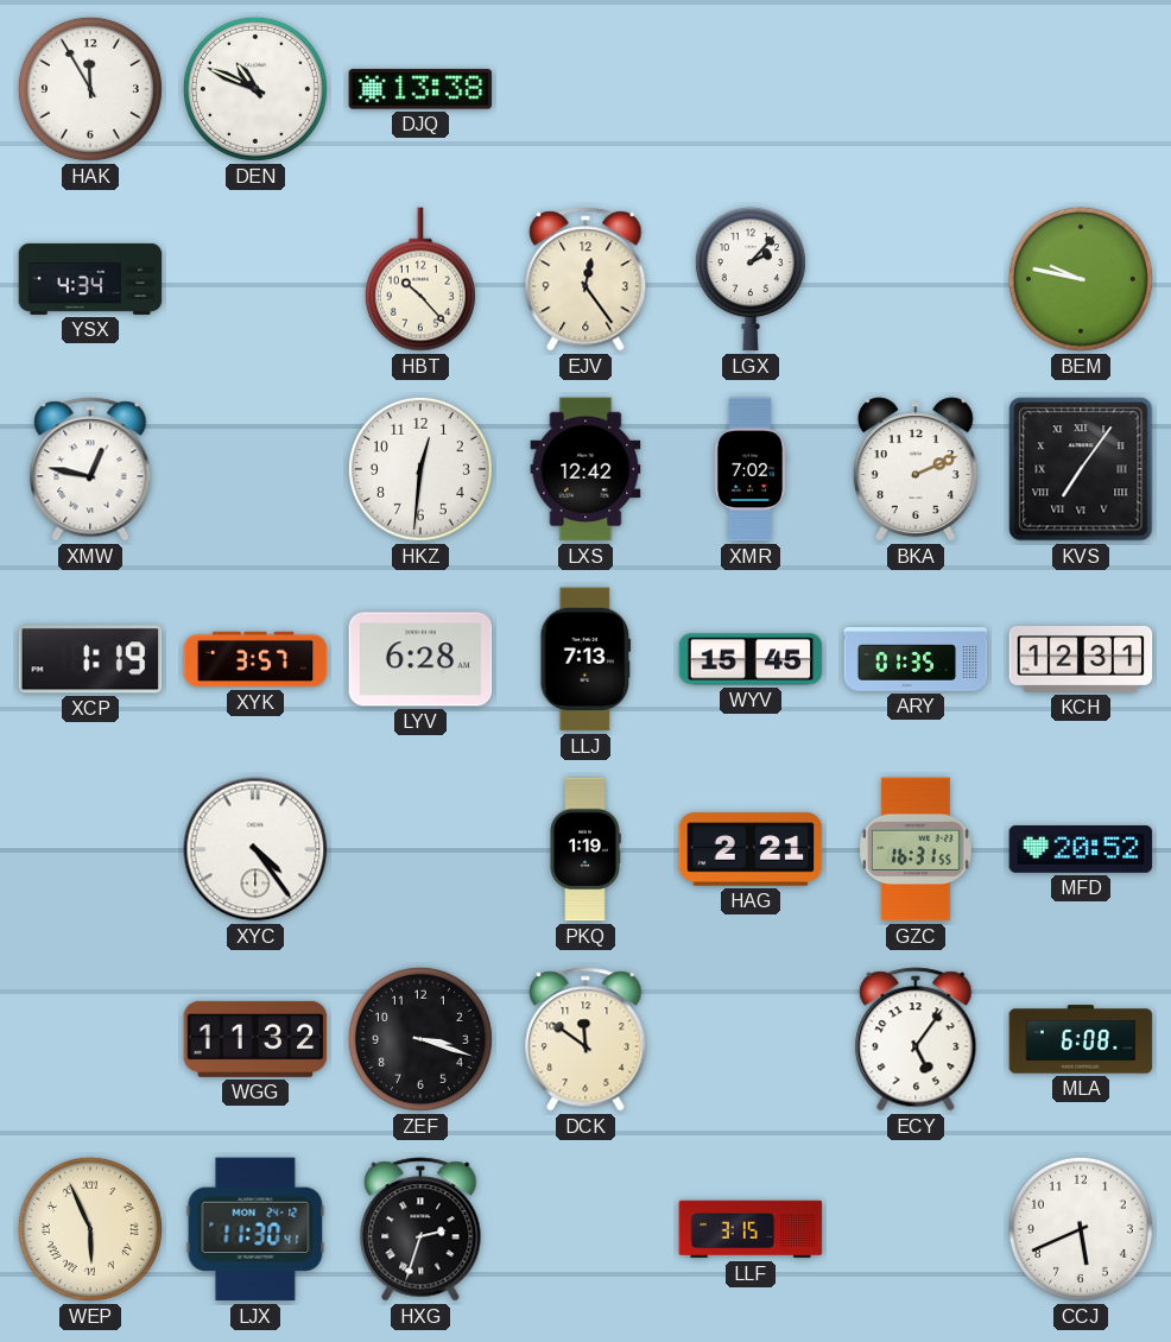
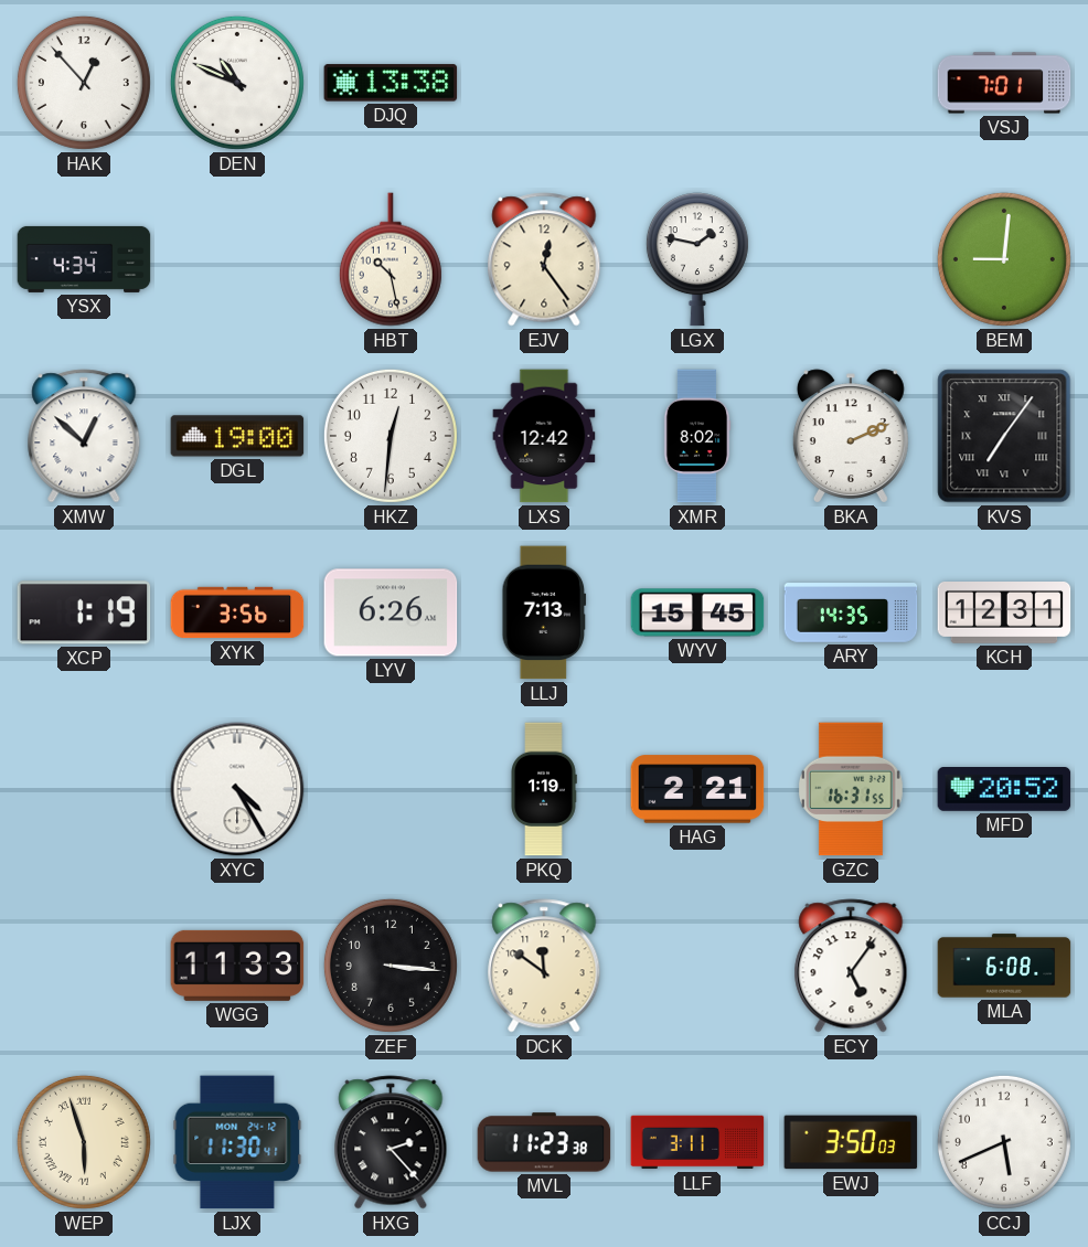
HAK: 11:55 -> 12:53 (84, 83)
VSJ: none -> 7:01 (1004, 83)
HBT: 10:23 -> 10:28 (391, 259)
LGX: 2:07 -> 1:47 (697, 259)
BEM: 9:47 -> 9:01 (1004, 259)
XMW: 12:47 -> 12:52 (84, 436)
DGL: none -> 19:00 (237, 436)
XMR: 7:02 -> 8:02 (697, 436)
XYK: 3:57 -> 3:56 (237, 612)
LYV: 6:28 -> 6:26 (391, 612)
ARY: 01:35 -> 14:35 (851, 612)
XYC: 4:24 -> 4:25 (237, 789)
WGG: 11:32 -> 11:33 (237, 966)
ZEF: 3:18 -> 3:16 (391, 966)
WEP: 5:56 -> 5:57 (84, 1142)
HXG: 2:33 -> 2:23 (391, 1142)
MVL: none -> 11:23 (544, 1142)
LLF: 3:15 -> 3:11 (697, 1142)
EWJ: none -> 3:50 (851, 1142)
